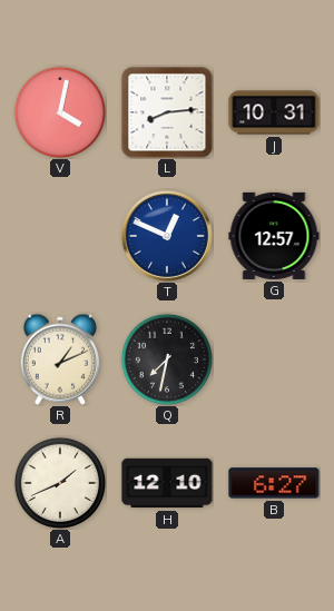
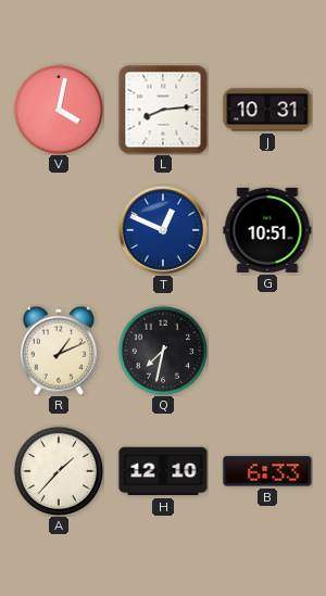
G: 12:57 -> 10:51 (267, 230)
A: 1:41 -> 1:37 (58, 470)
B: 6:27 -> 6:33 (267, 471)
